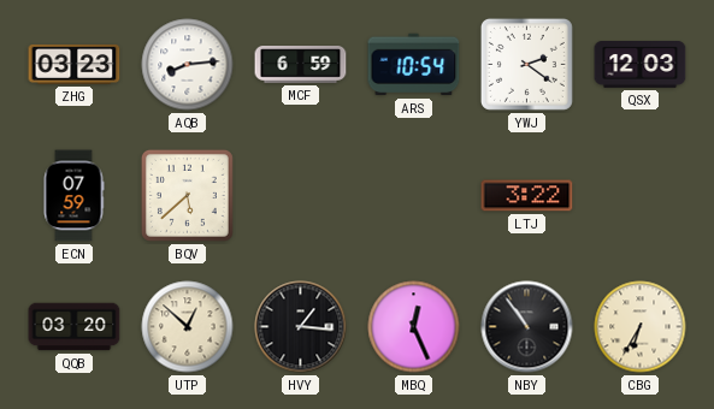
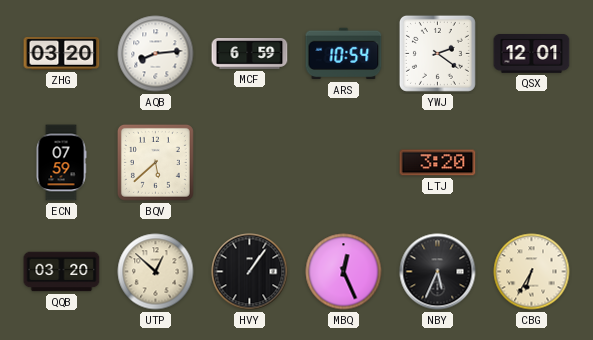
ZHG: 03:23 -> 03:20 (62, 53)
QSX: 12:03 -> 12:01 (532, 54)
LTJ: 3:22 -> 3:20 (438, 163)
HVY: 1:16 -> 1:06 (250, 272)
NBY: 10:54 -> 5:34 (438, 272)
